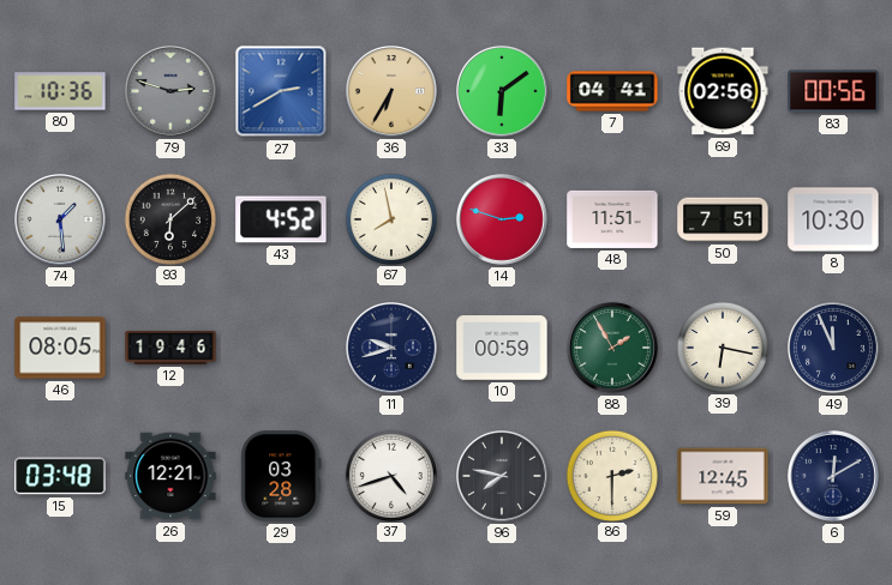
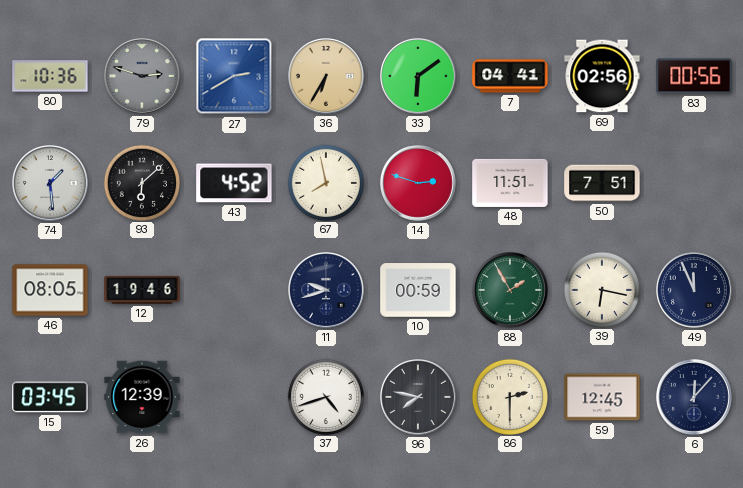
8: 10:30 -> none (833, 219)
15: 03:48 -> 03:45 (50, 397)
26: 12:21 -> 12:39 (142, 397)
29: 03:28 -> none (281, 476)
6: 12:10 -> 12:07 (695, 398)
